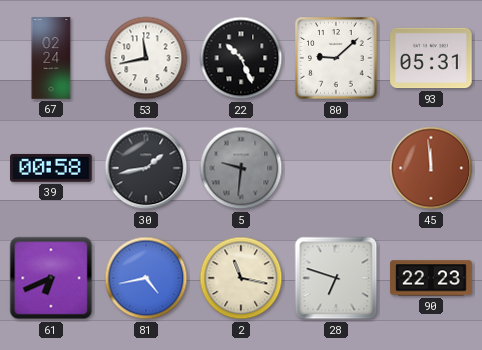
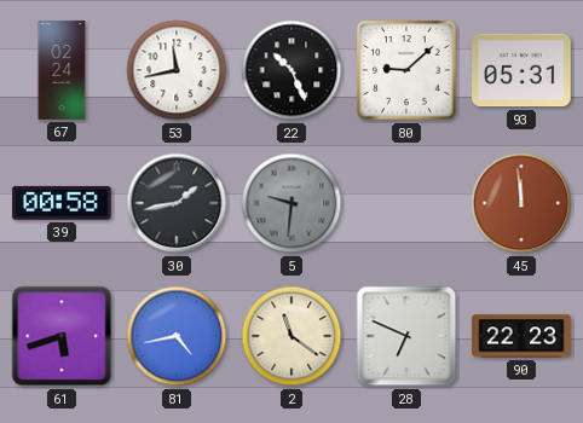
61: 6:41 -> 5:42 (62, 336)
2: 11:17 -> 11:21 (291, 336)
28: 6:48 -> 6:49 (406, 336)
